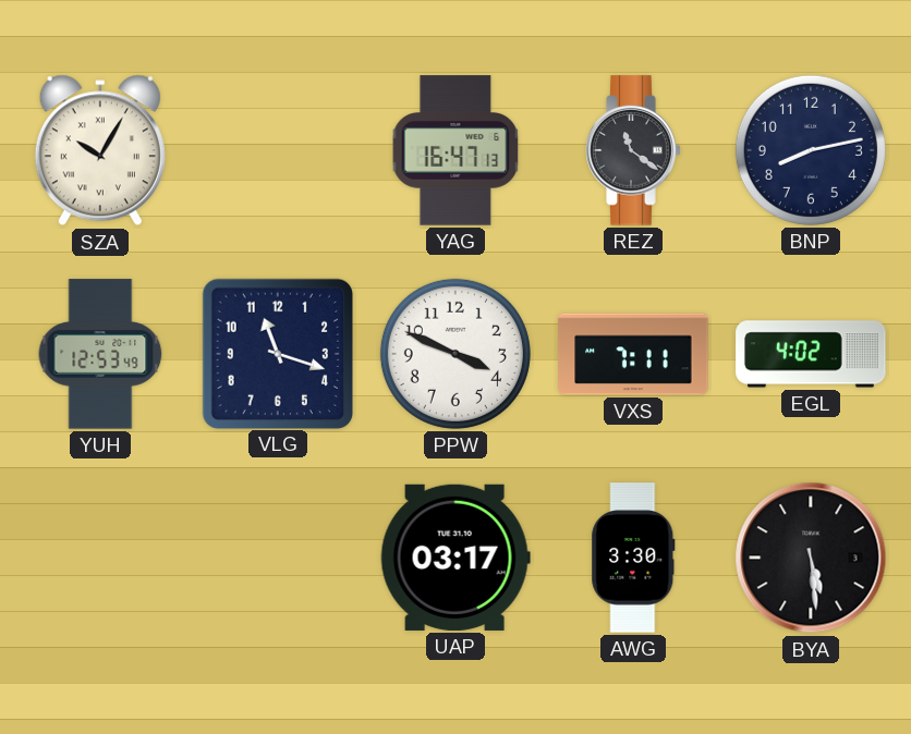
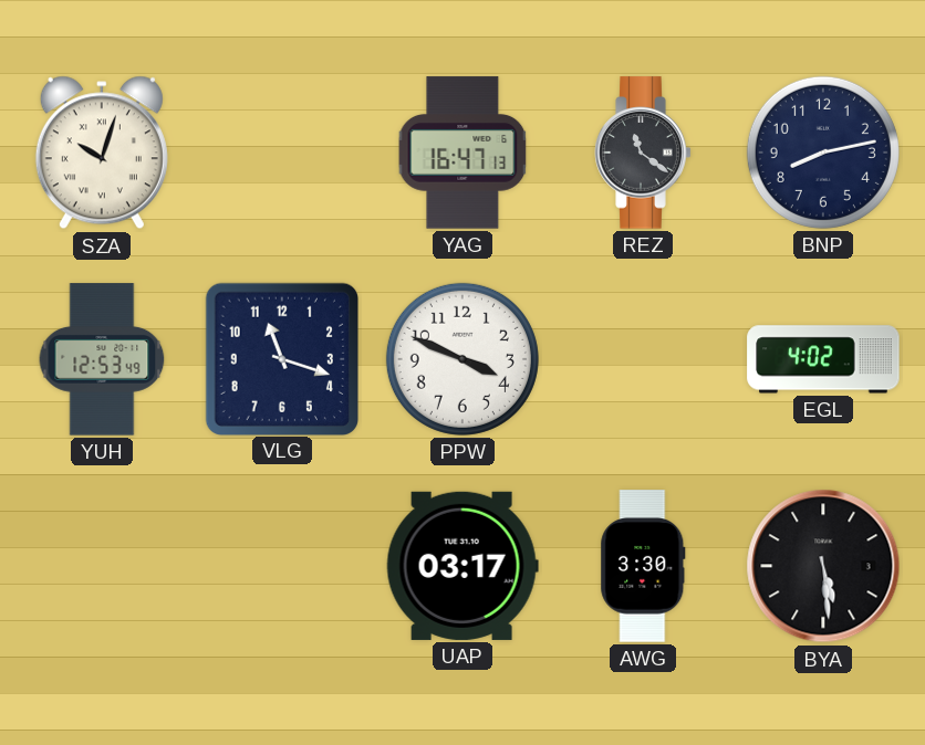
SZA: 10:05 -> 10:03 (102, 153)
VXS: 7:11 -> none (633, 354)
